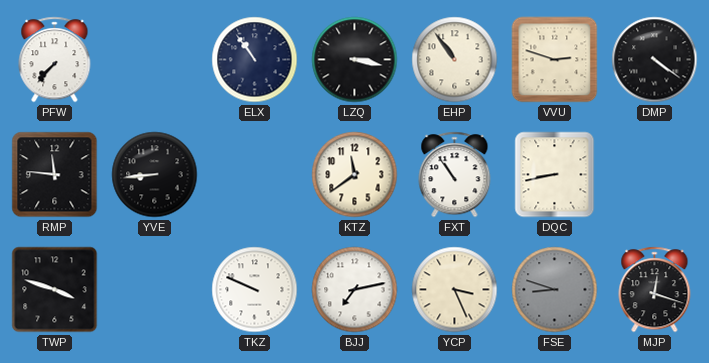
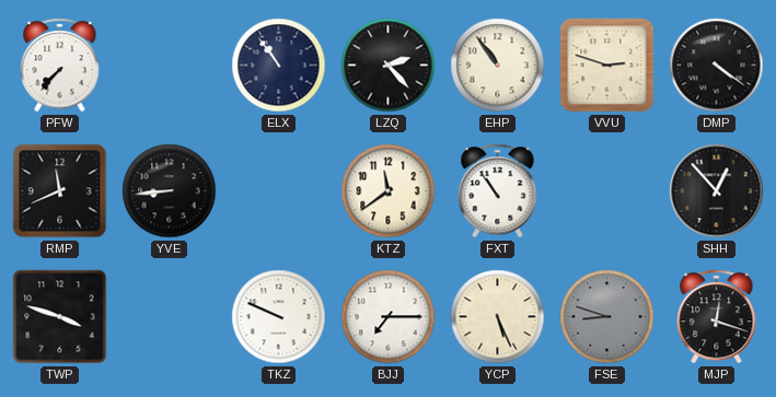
LZQ: 3:17 -> 2:23 (389, 66)
RMP: 11:46 -> 11:41 (60, 191)
DQC: 8:43 -> none (555, 175)
SHH: none -> 12:53 (717, 191)
BJJ: 7:13 -> 7:15 (389, 317)
YCP: 3:26 -> 5:26 (498, 317)
